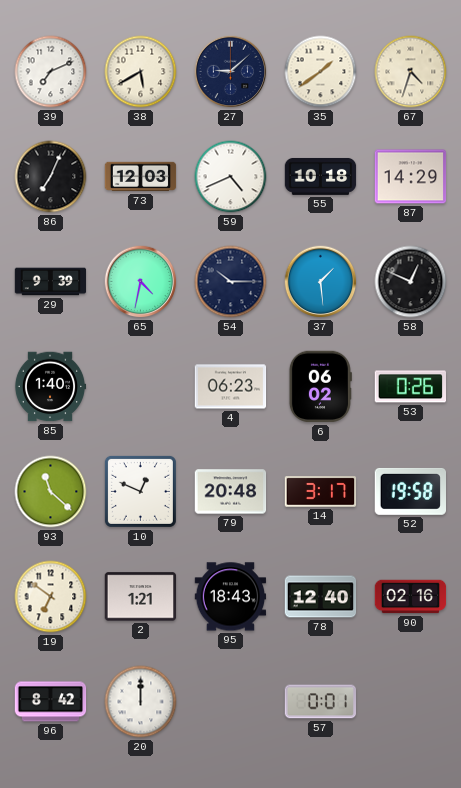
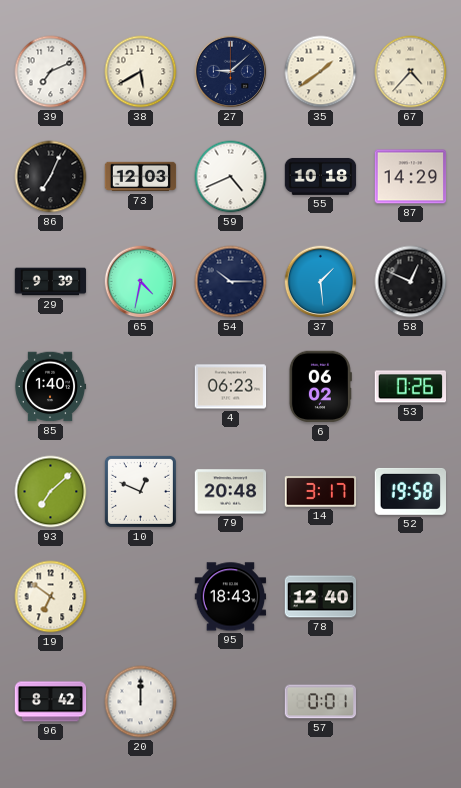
67: 4:33 -> 4:37 (411, 72)
93: 11:22 -> 7:08 (51, 492)
2: 1:21 -> none (141, 597)
90: 02:16 -> none (411, 597)
